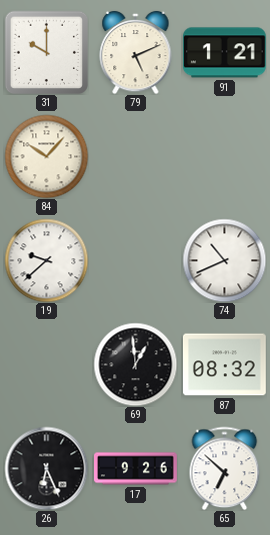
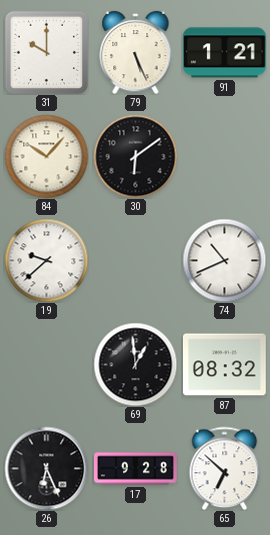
79: 5:11 -> 5:26 (136, 52)
30: none -> 6:09 (135, 156)
17: 9:26 -> 9:28 (136, 469)
